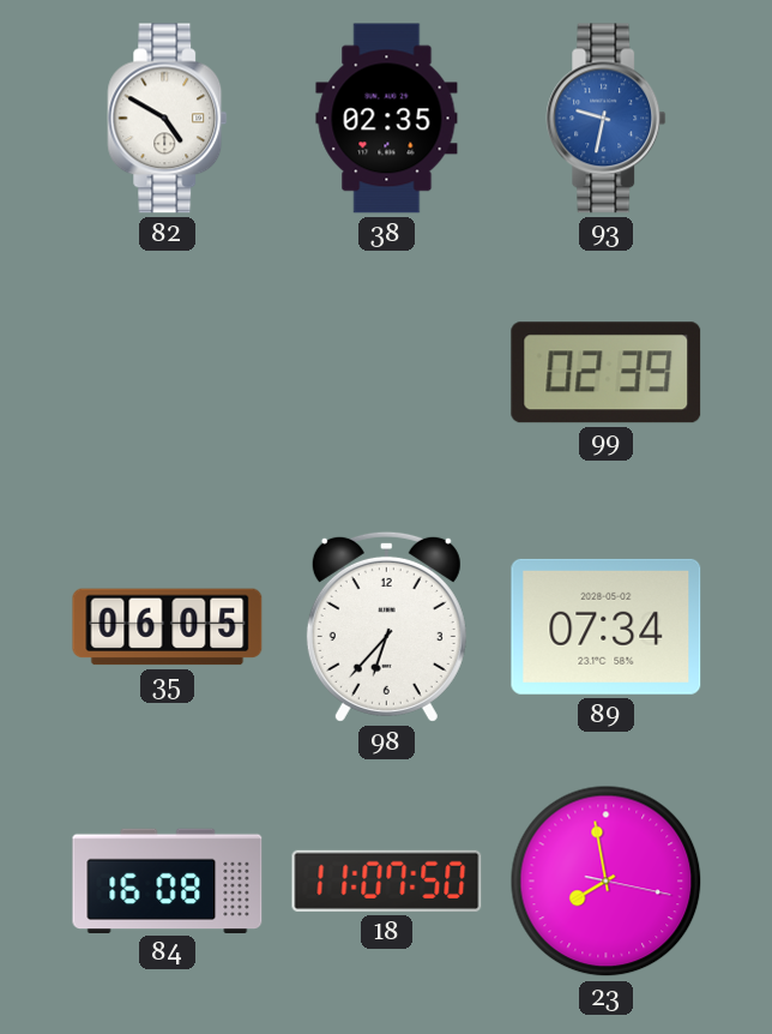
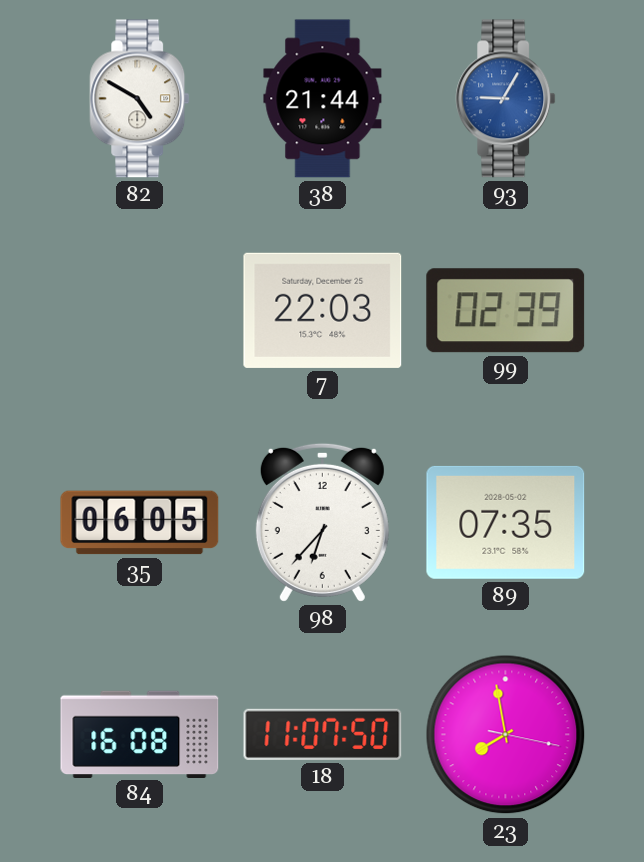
38: 02:35 -> 21:44 (323, 99)
93: 9:32 -> 9:05 (506, 99)
7: none -> 22:03 (323, 310)
89: 07:34 -> 07:35 (506, 522)
